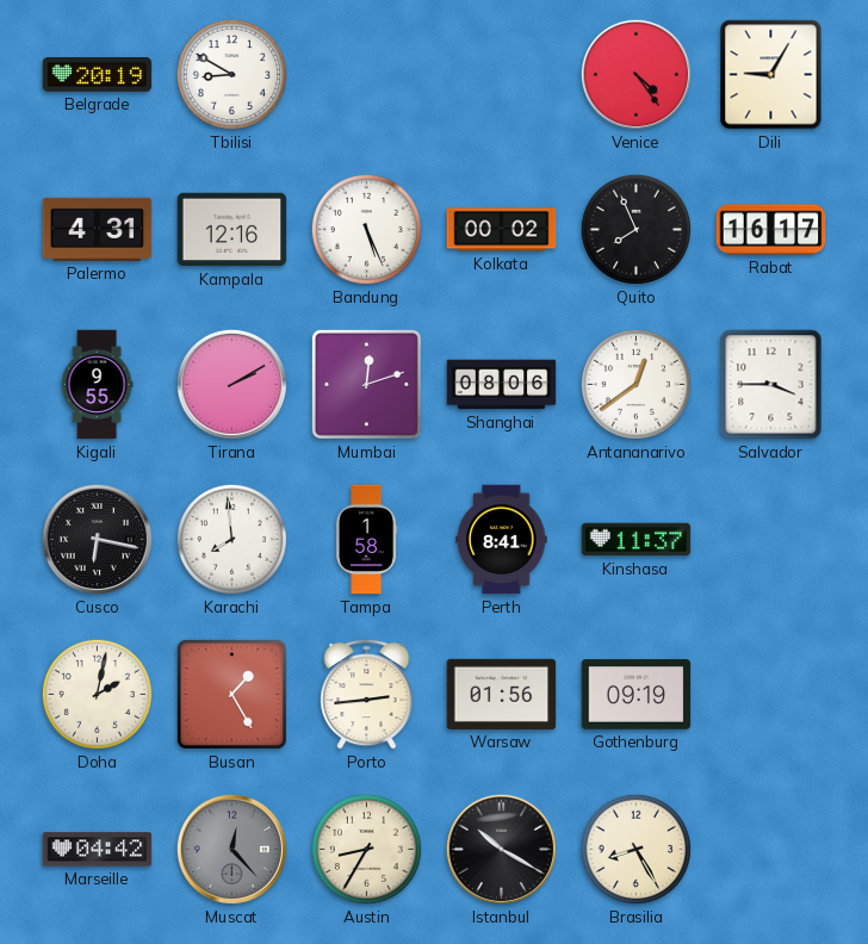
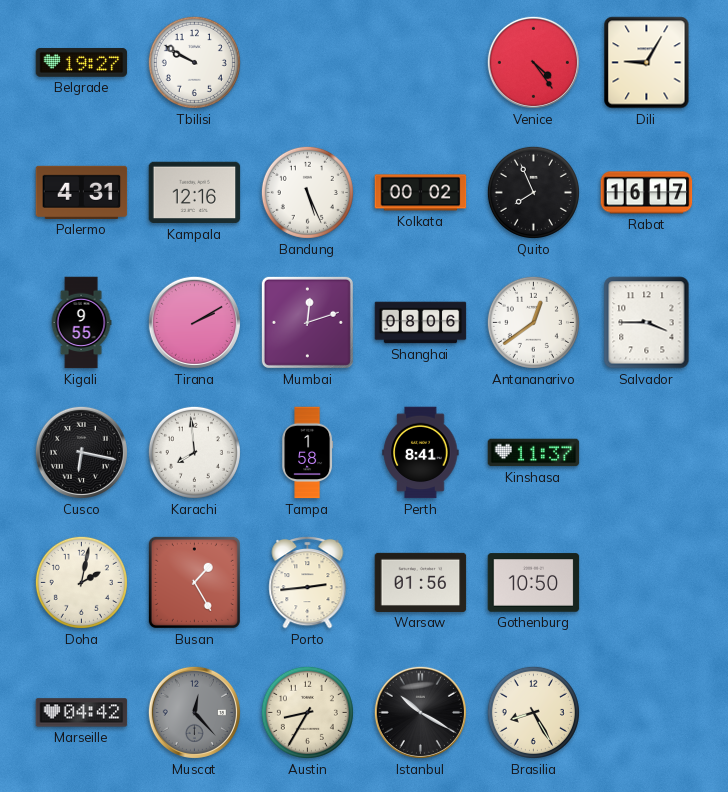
Belgrade: 20:19 -> 19:27 (82, 63)
Tbilisi: 8:50 -> 9:50 (194, 62)
Gothenburg: 09:19 -> 10:50 (534, 583)
